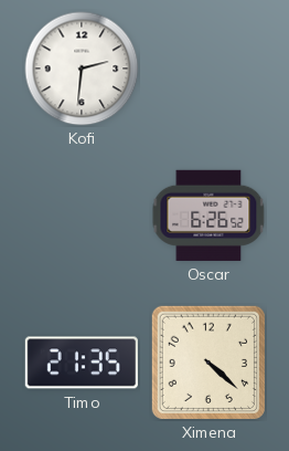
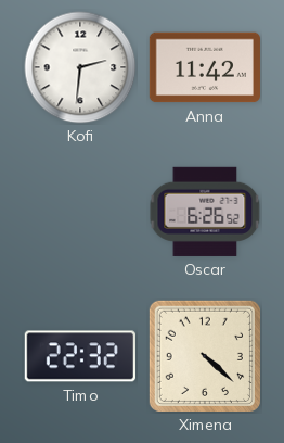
Anna: none -> 11:42 (205, 67)
Timo: 21:35 -> 22:32 (80, 356)
